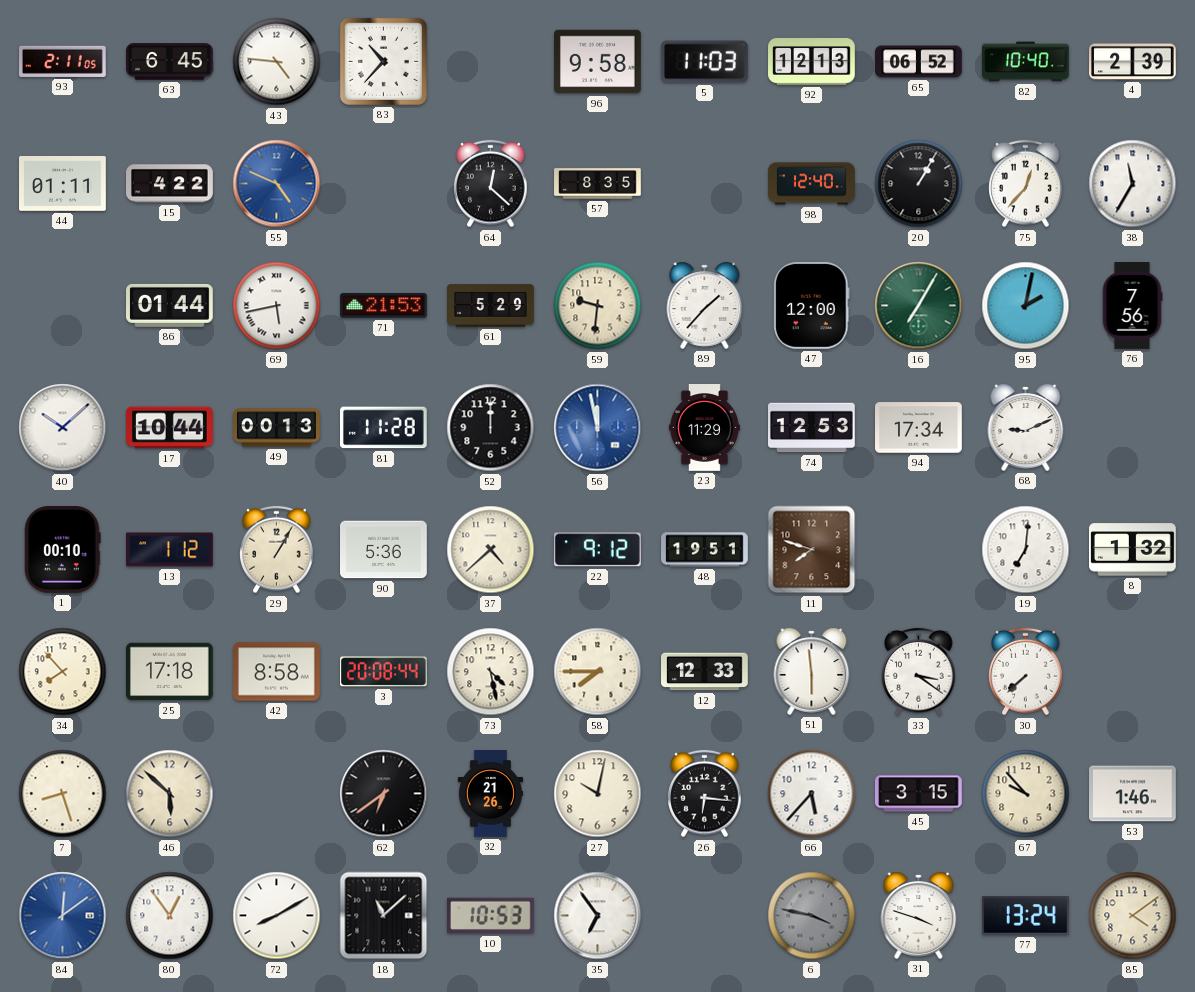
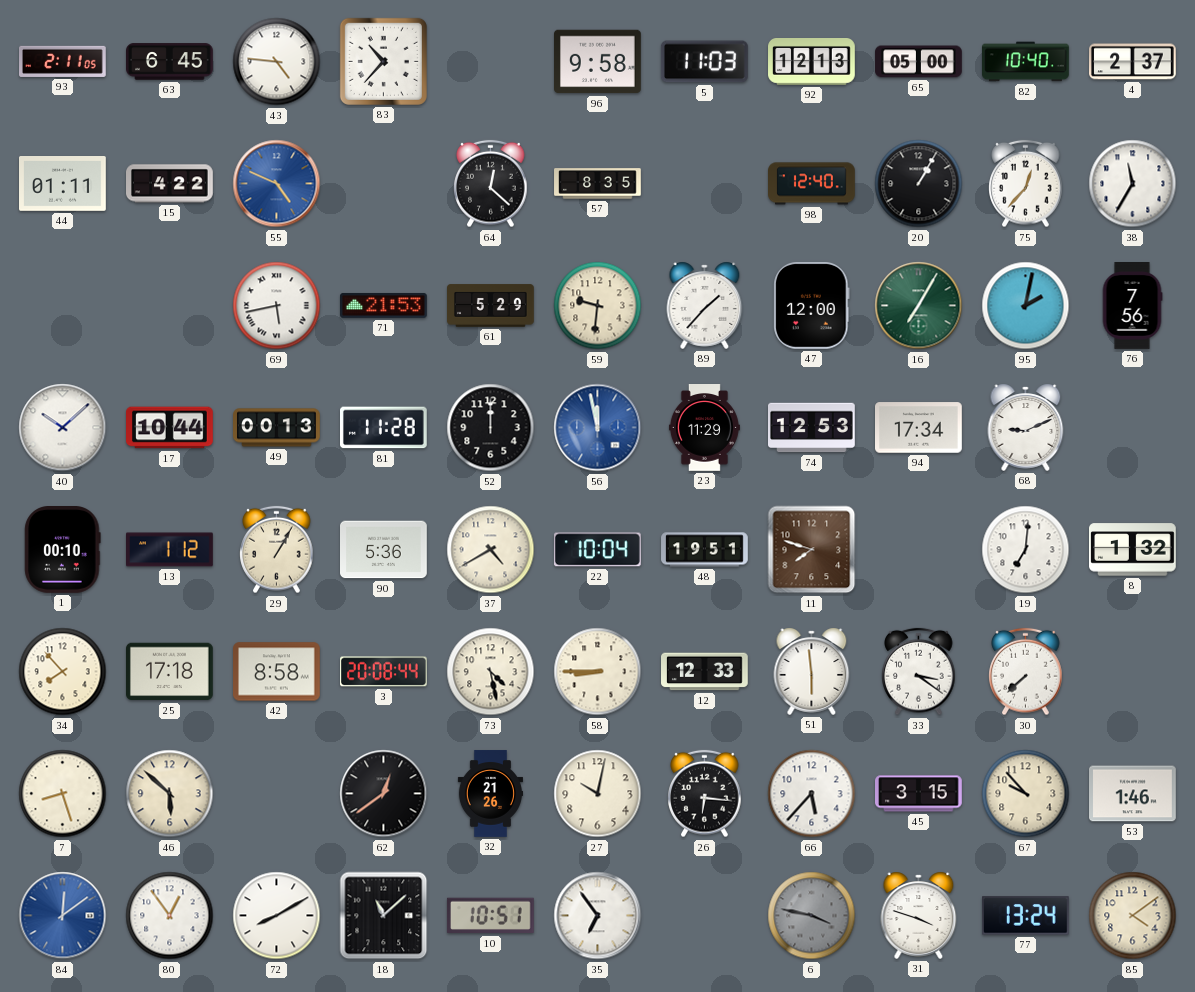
65: 06:52 -> 05:00 (919, 62)
4: 2:39 -> 2:37 (1133, 62)
86: 01:44 -> none (170, 305)
37: 4:38 -> 4:40 (491, 550)
22: 9:12 -> 10:04 (597, 550)
58: 7:45 -> 8:45 (598, 672)
62: 6:39 -> 12:39 (384, 794)
10: 10:53 -> 10:51 (490, 916)
